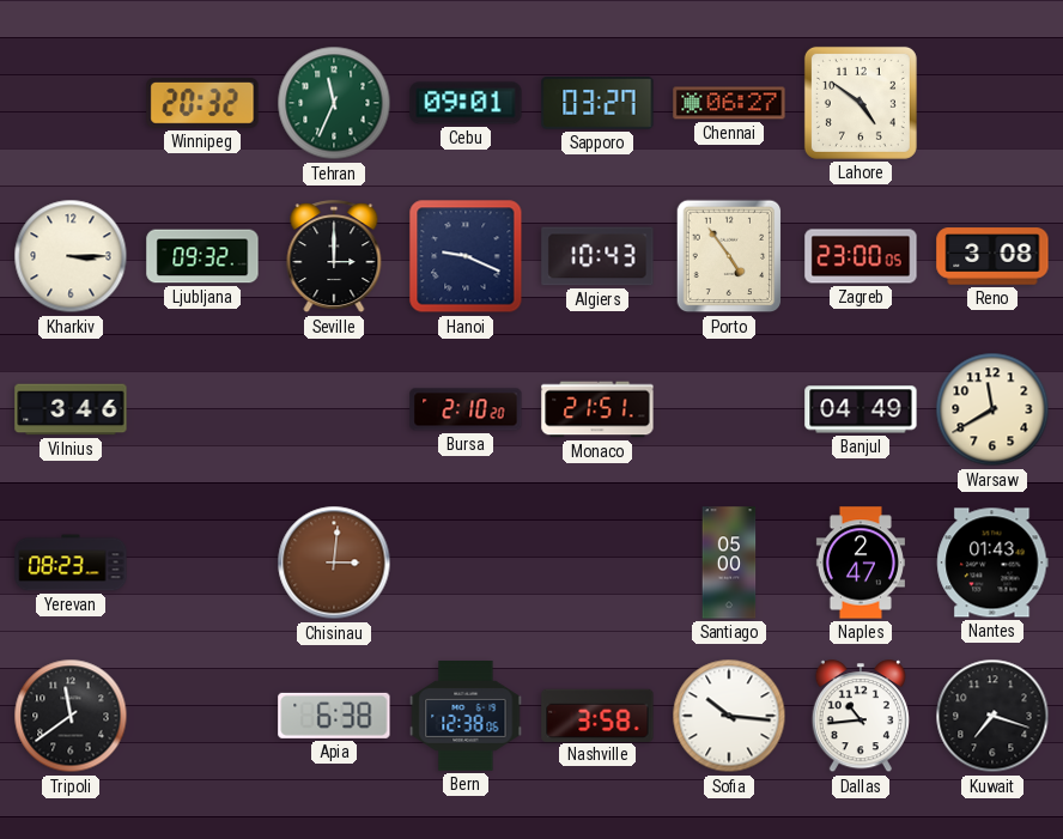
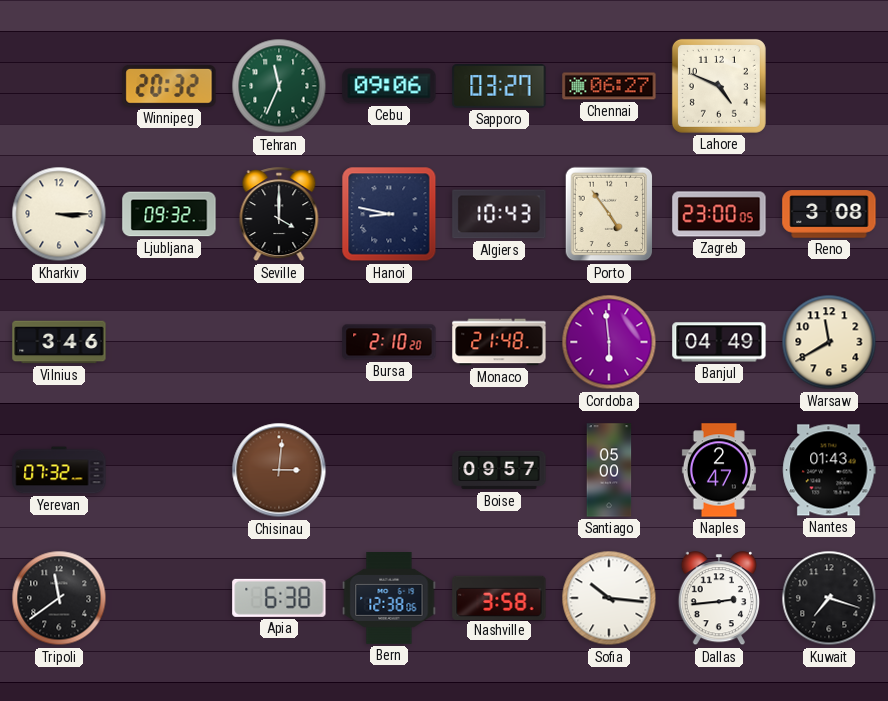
Cebu: 09:01 -> 09:06 (389, 86)
Lahore: 4:51 -> 4:49 (719, 86)
Seville: 3:00 -> 4:00 (279, 215)
Hanoi: 9:19 -> 8:47 (389, 214)
Monaco: 21:51 -> 21:48 (499, 342)
Cordoba: none -> 5:59 (609, 342)
Yerevan: 08:23 -> 07:32 (59, 470)
Boise: none -> 09:57 (499, 470)
Dallas: 10:44 -> 2:44 (718, 599)
